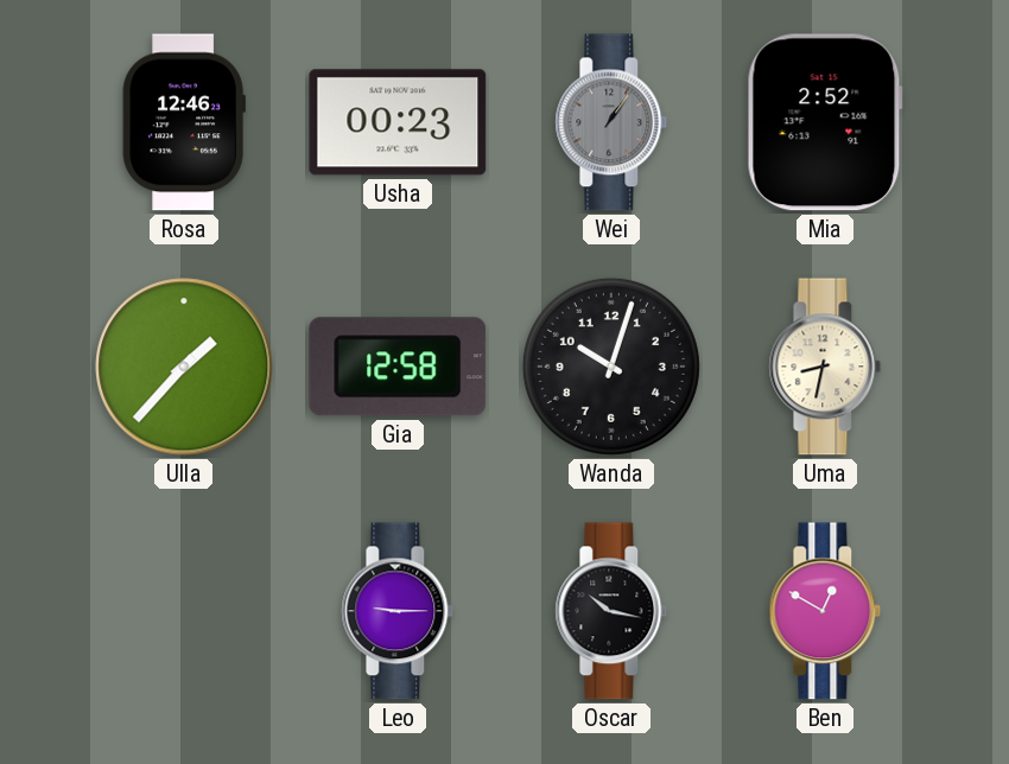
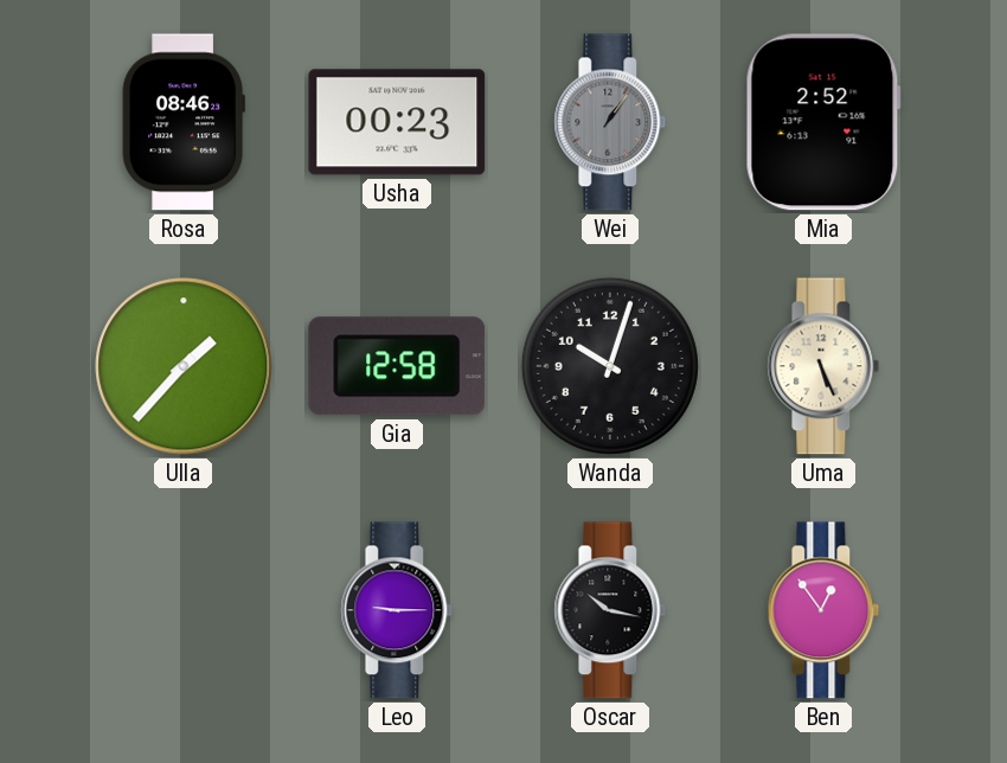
Rosa: 12:46 -> 08:46 (184, 122)
Uma: 8:32 -> 5:26 (823, 366)
Ben: 12:50 -> 12:54 (823, 610)
